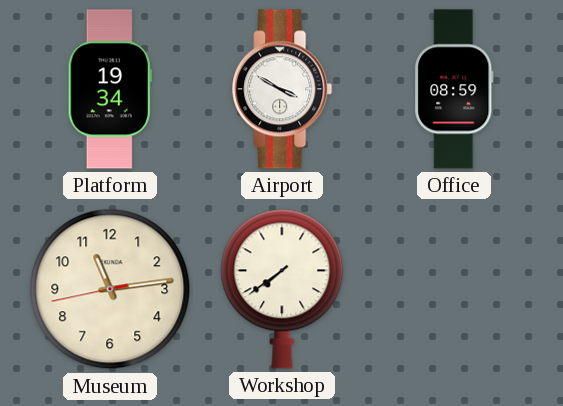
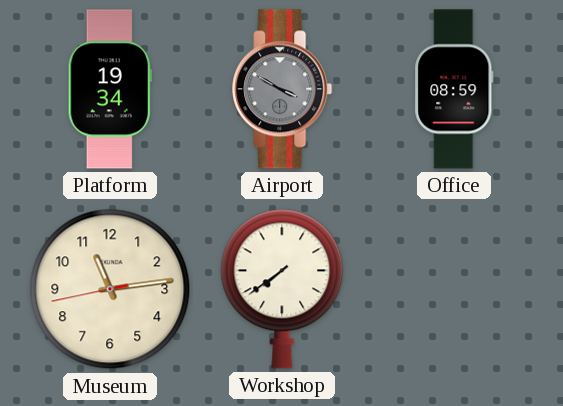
Airport dial: white -> grey (282, 89)
